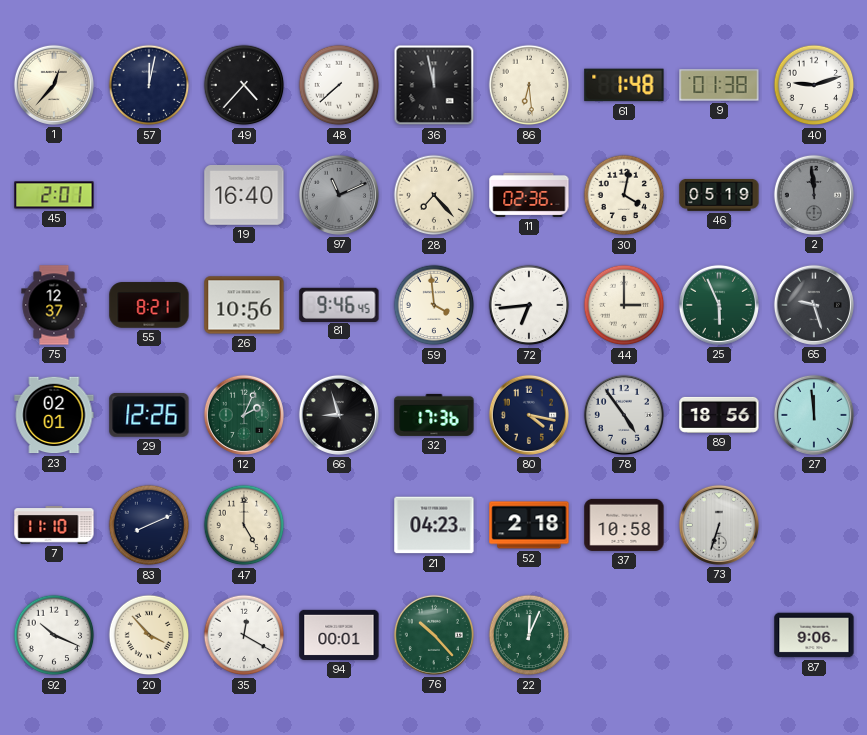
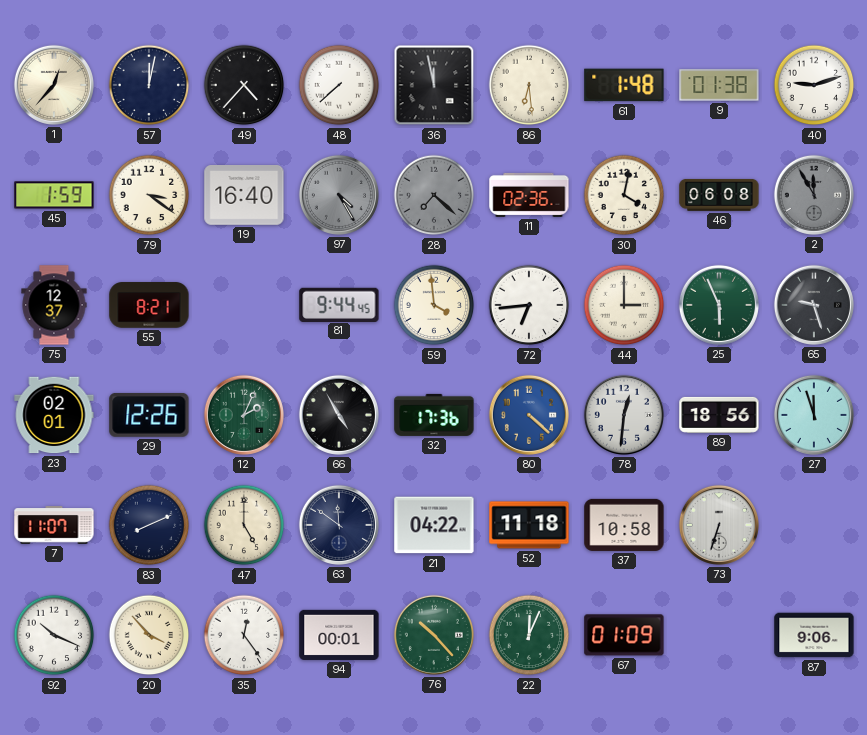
45: 2:01 -> 1:59 (54, 195)
79: none -> 3:21 (149, 195)
97: 11:11 -> 4:25 (339, 195)
28: 7:23 -> 7:22 (434, 195)
28 dial: cream -> grey (434, 195)
46: 05:19 -> 06:08 (719, 195)
2: 11:59 -> 11:55 (814, 195)
26: 10:56 -> none (244, 305)
81: 9:46 -> 9:44 (339, 304)
66: 8:57 -> 4:55 (339, 415)
80: 4:17 -> 4:22 (529, 415)
80 dial: navy -> blue (529, 415)
78: 4:54 -> 12:31 (624, 415)
27: 11:59 -> 11:57 (814, 415)
7: 11:10 -> 11:07 (54, 525)
63: none -> 11:51 (339, 525)
21: 04:23 -> 04:22 (434, 525)
52: 2:18 -> 11:18 (529, 525)
35: 12:20 -> 12:24 (244, 635)
67: none -> 01:09 (624, 635)
